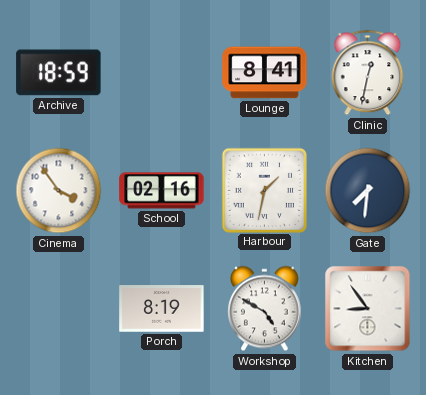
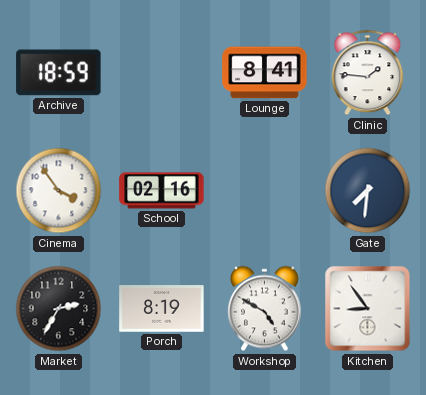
Clinic: 12:32 -> 1:46 (368, 73)
Harbour: 1:32 -> none (264, 190)
Market: none -> 2:35 (59, 309)
